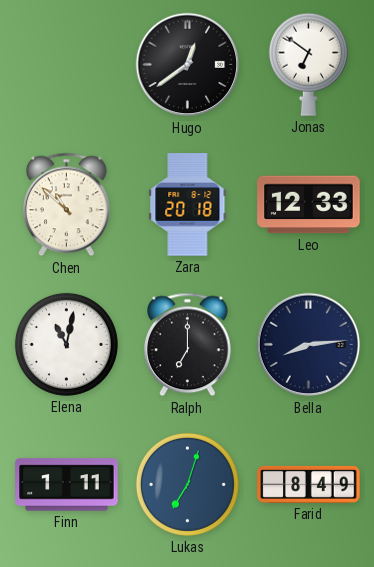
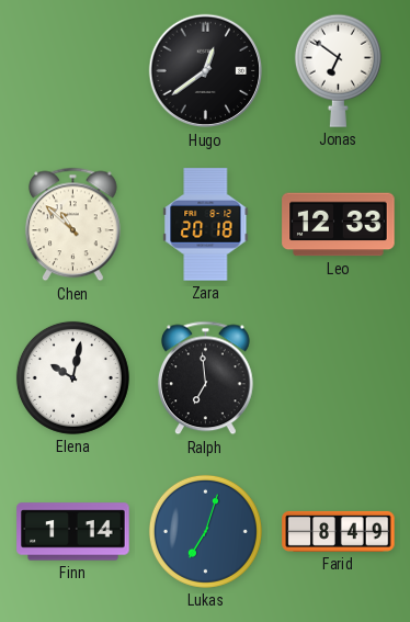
Elena: 11:02 -> 10:02 (72, 377)
Ralph: 7:00 -> 6:59 (205, 378)
Bella: 8:14 -> none (309, 345)
Finn: 1:11 -> 1:14 (73, 532)
